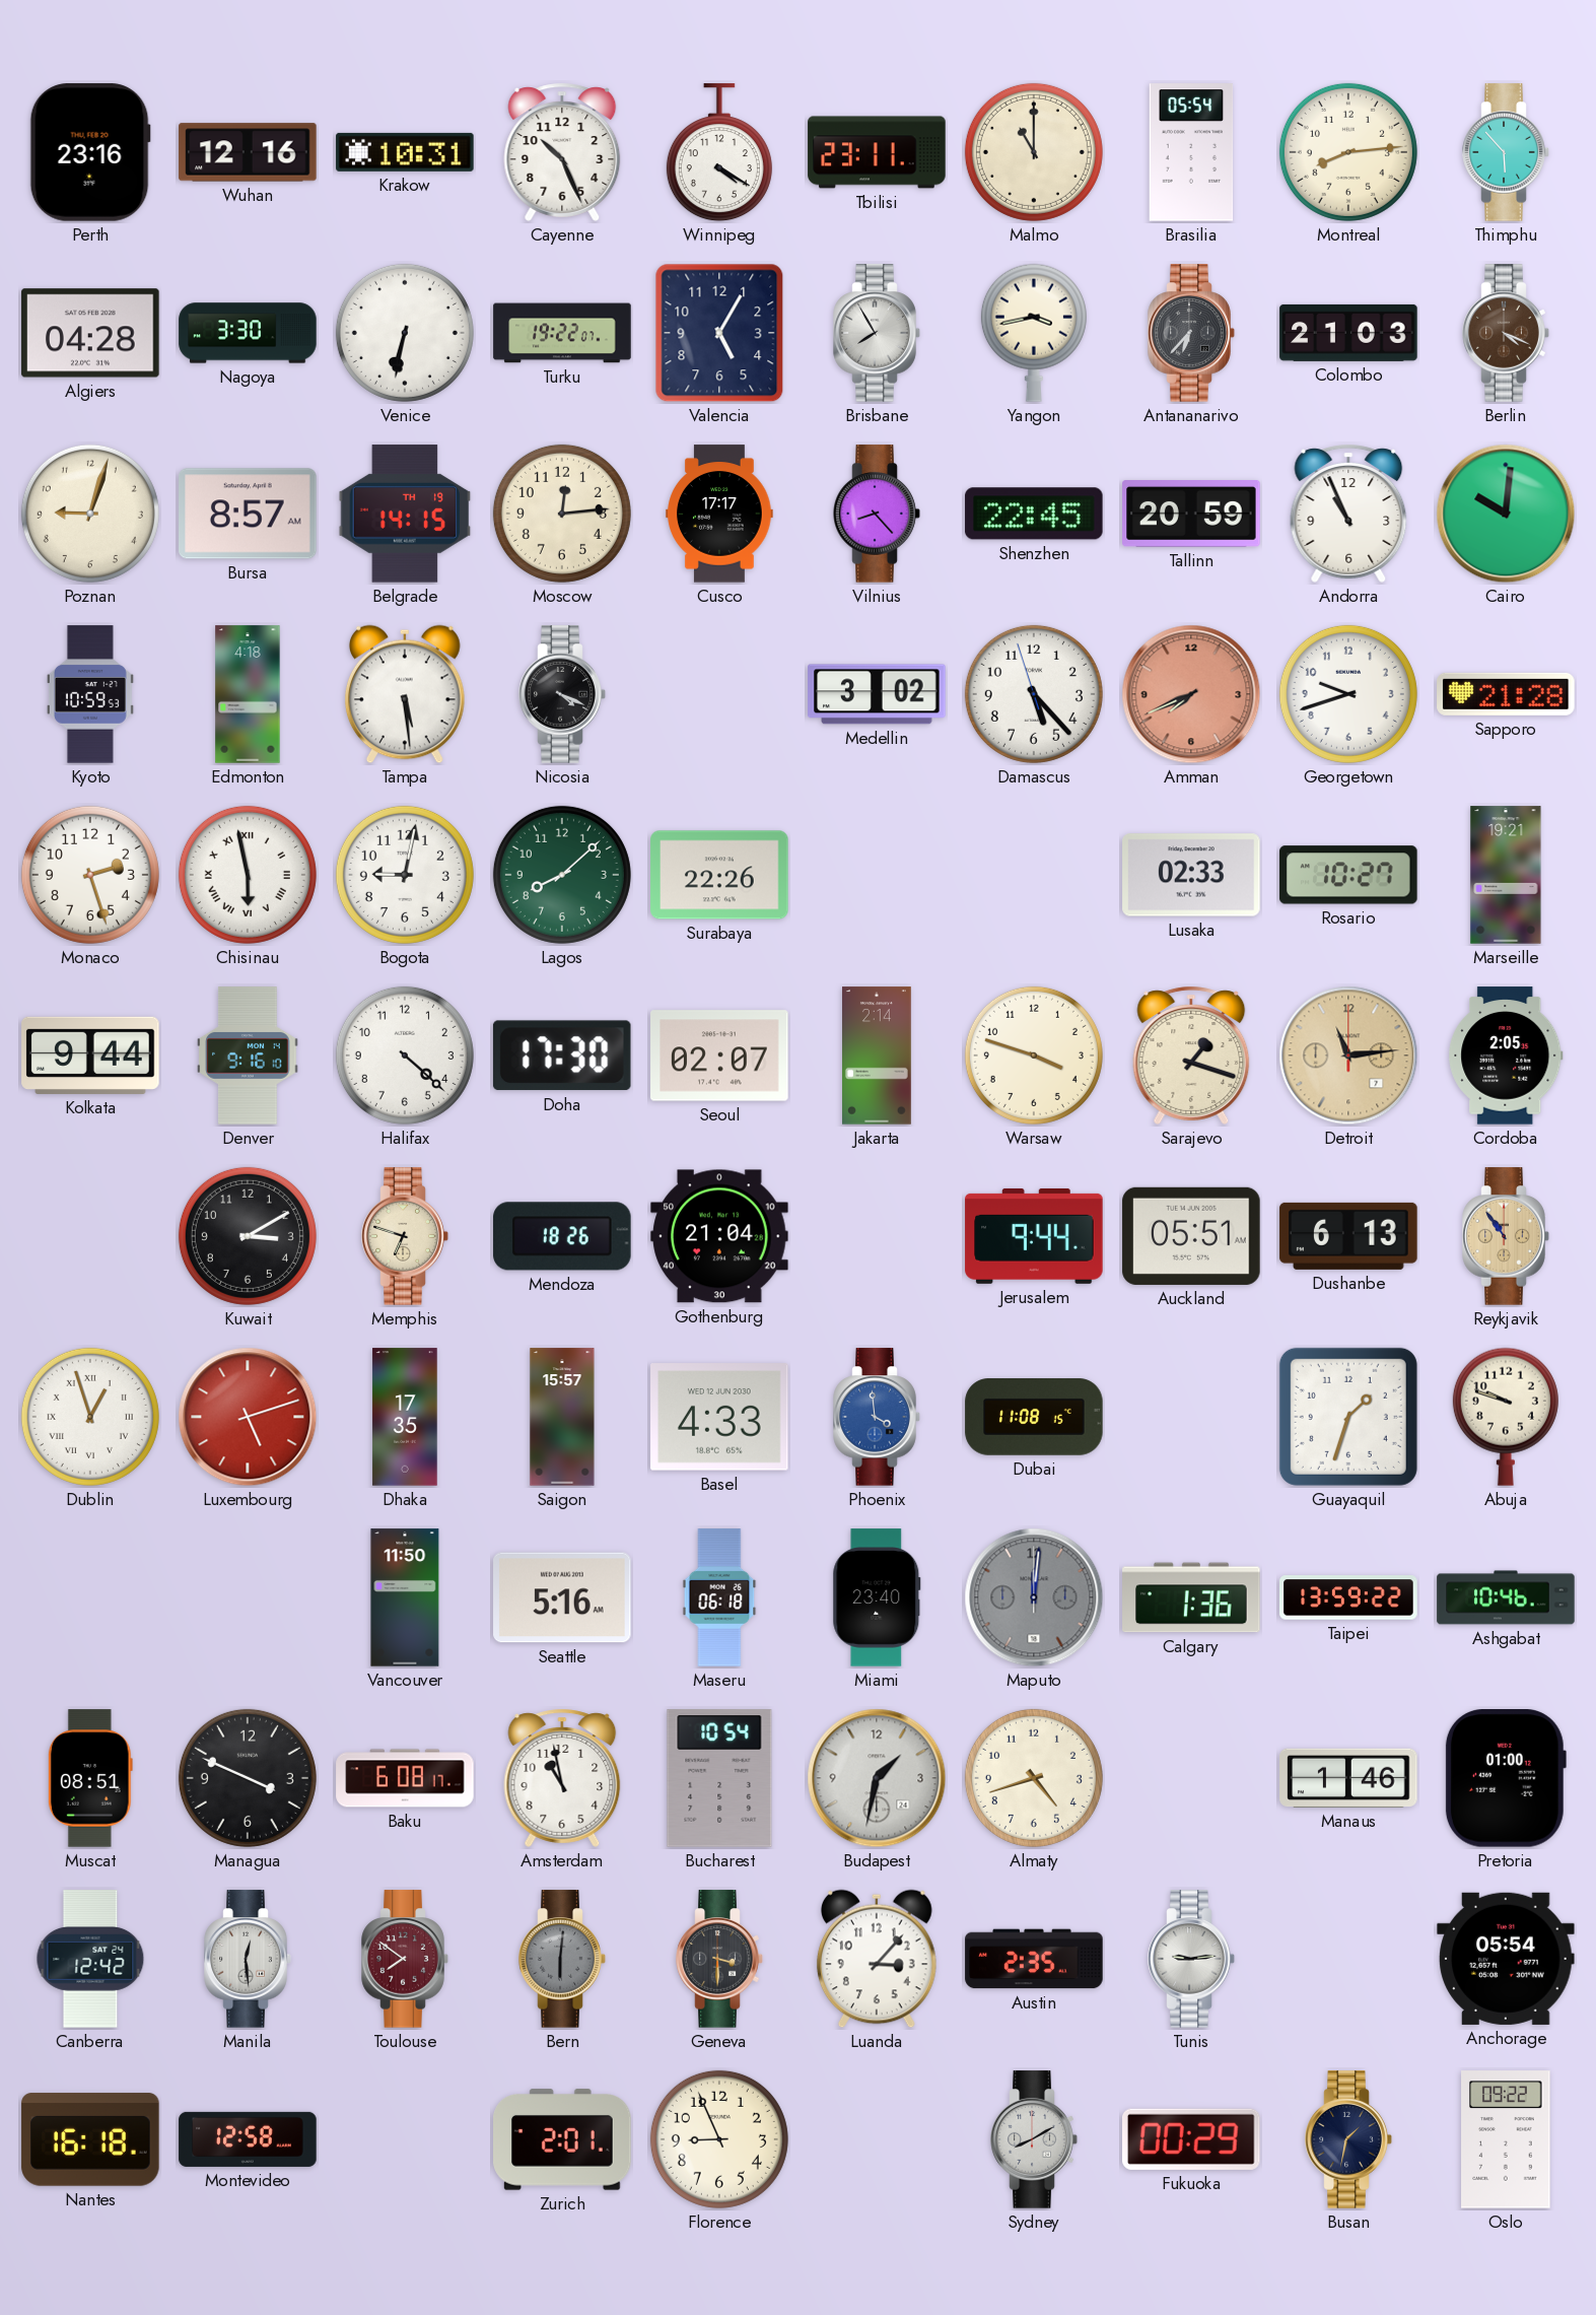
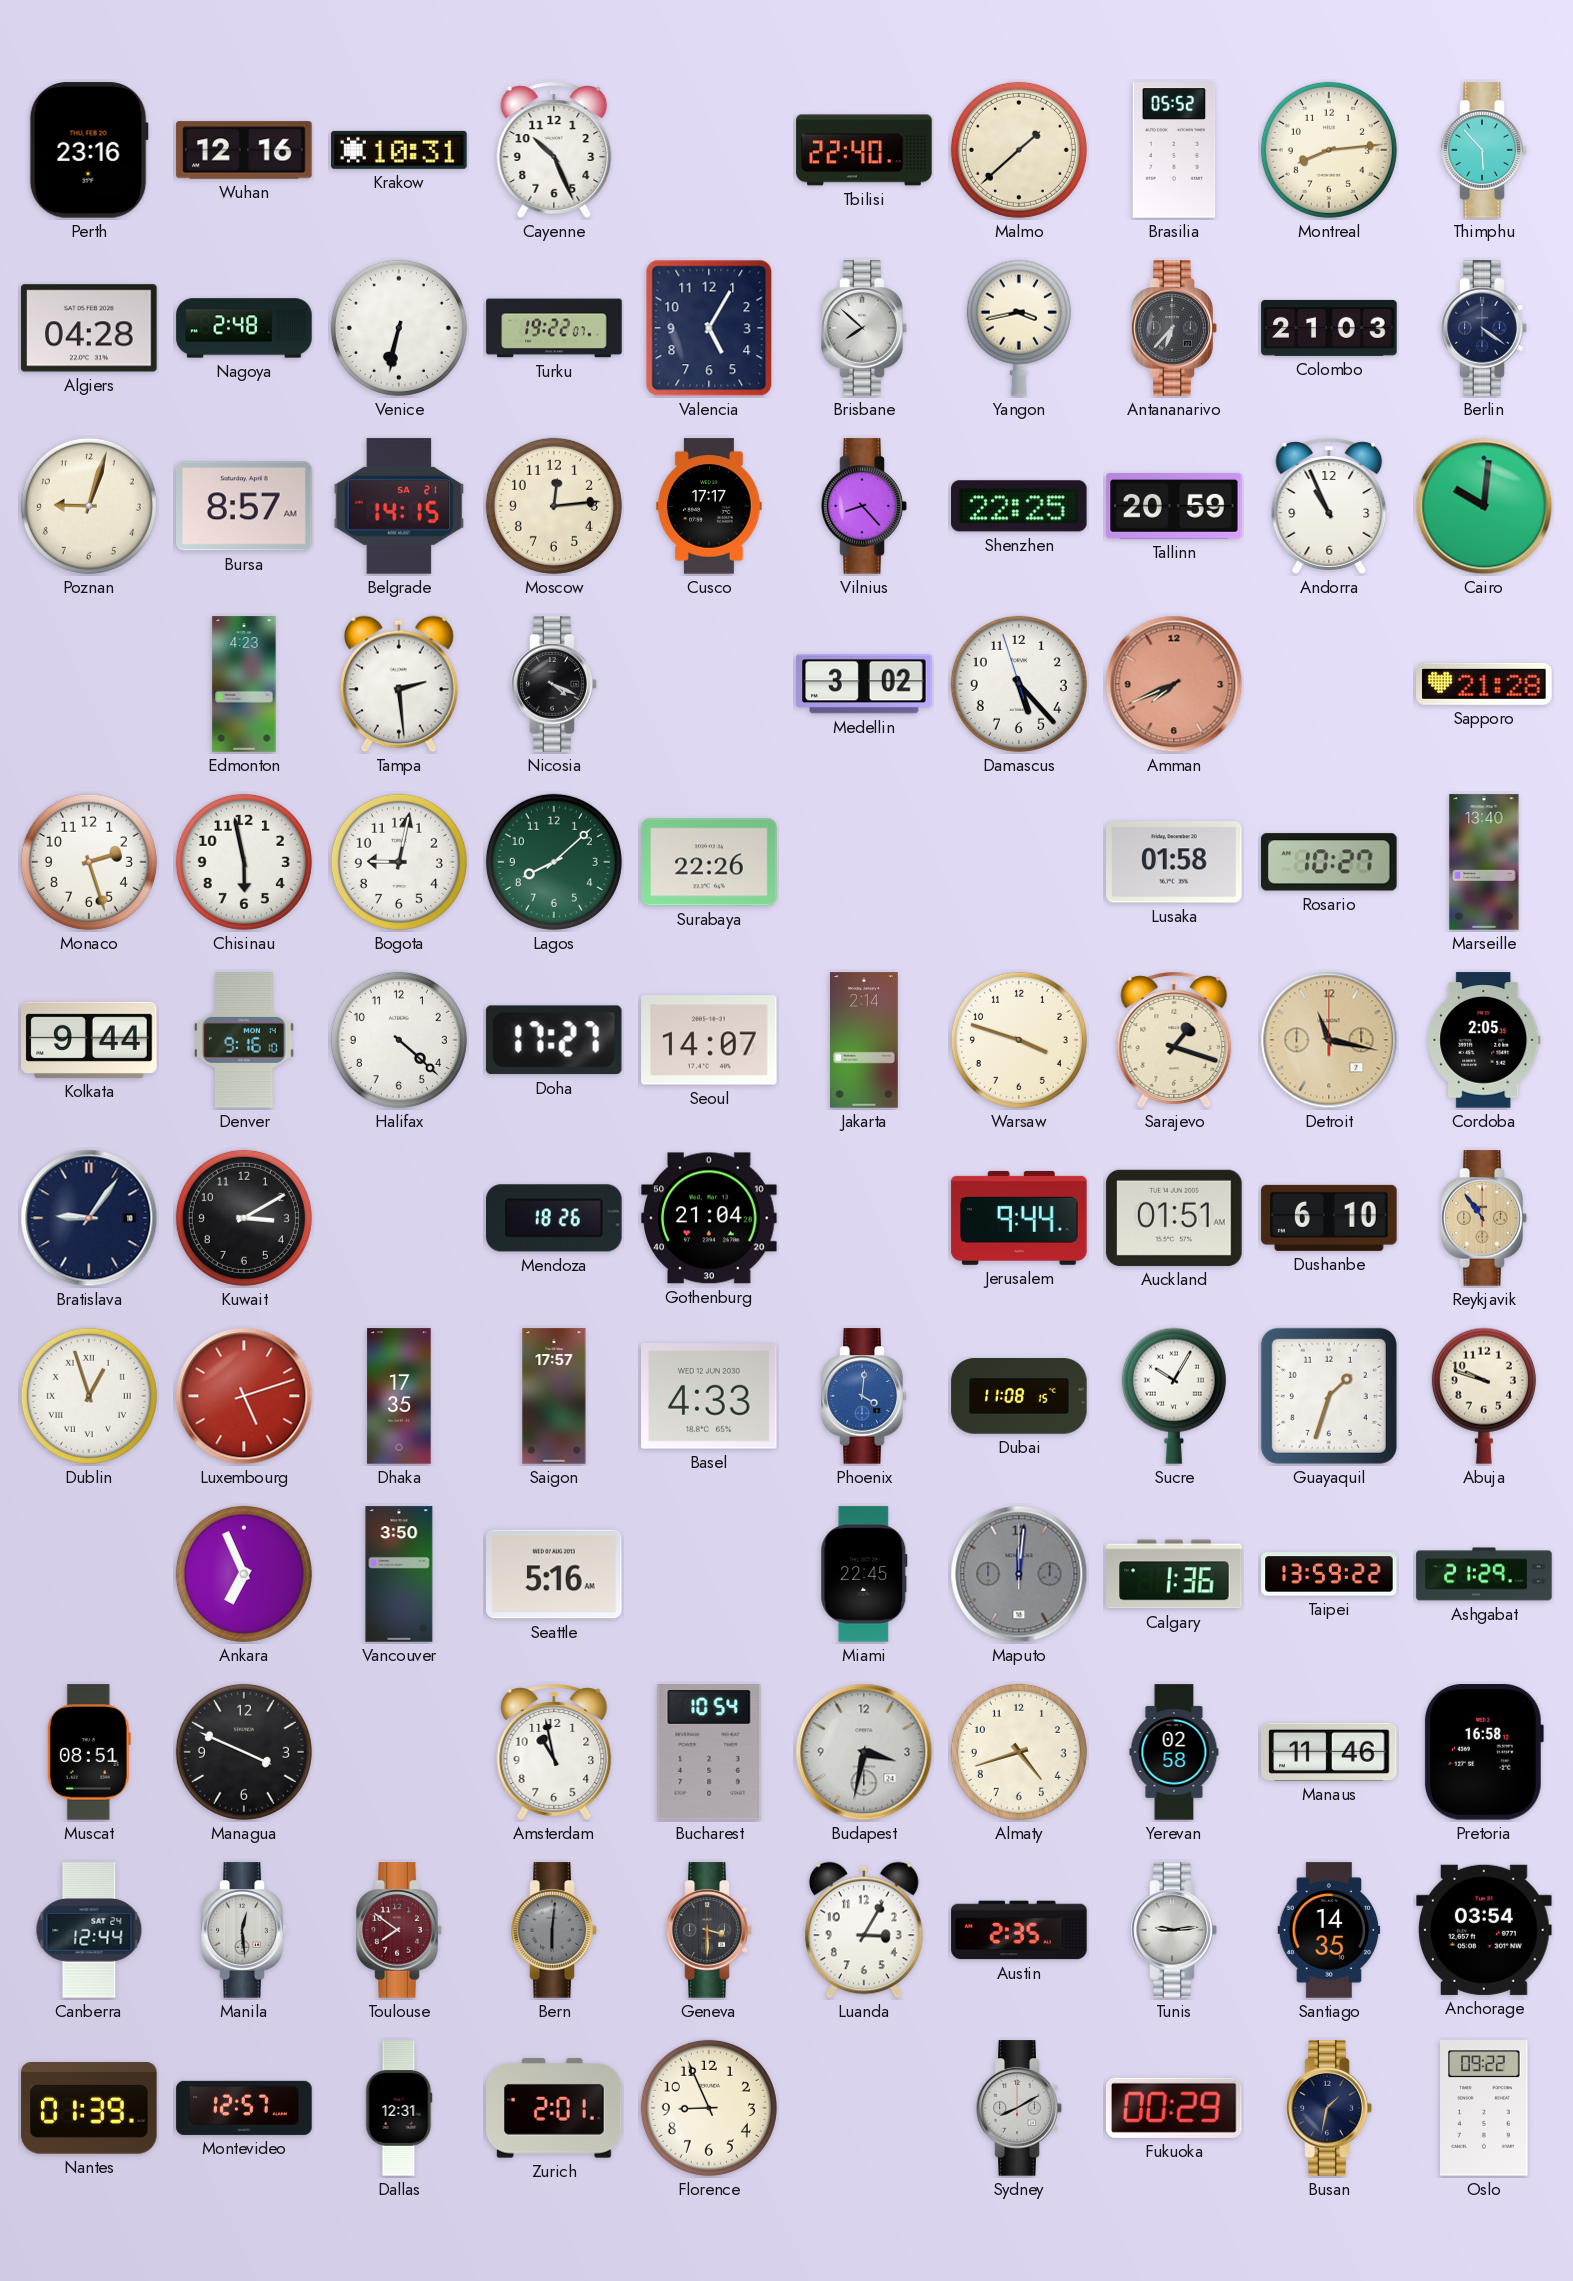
Winnipeg: 4:20 -> none (719, 153)
Tbilisi: 23:11 -> 22:40 (864, 150)
Malmo: 11:00 -> 1:38 (1019, 150)
Brasilia: 05:54 -> 05:52 (1174, 150)
Nagoya: 3:30 -> 2:48 (244, 328)
Brisbane: 7:55 -> 7:52 (864, 328)
Berlin: 4:19 -> 4:21 (1484, 328)
Berlin dial: brown -> navy (1484, 328)
Belgrade date: TH 19 -> SA 21 (399, 506)
Shenzhen: 22:45 -> 22:25 (1019, 506)
Kyoto: 10:59 -> none (90, 694)
Edmonton: 4:18 -> 4:23 (244, 684)
Tampa: 5:29 -> 2:29 (399, 684)
Georgetown: 9:42 -> none (1348, 694)
Chisinau numerals: Roman -> Arabic (244, 862)
Lusaka: 02:33 -> 01:58 (1174, 862)
Marseille: 19:21 -> 13:40 (1484, 862)
Doha: 17:30 -> 17:27 (554, 1040)
Seoul: 02:07 -> 14:07 (709, 1040)
Detroit: 11:14 -> 11:17 (1329, 1040)
Bratislava: none -> 9:06 (89, 1218)
Memphis: 6:48 -> none (405, 1236)
Auckland: 05:51 -> 01:51 (1174, 1218)
Dushanbe: 6:13 -> 6:10 (1329, 1218)
Saigon: 15:57 -> 17:57 (554, 1396)
Phoenix: 3:59 -> 4:01 (864, 1396)
Sucre: none -> 10:05 (1174, 1396)
Ankara: none -> 6:56 (244, 1574)
Vancouver: 11:50 -> 3:50 (399, 1574)
Maseru: 06:18 -> none (719, 1597)
Miami: 23:40 -> 22:45 (864, 1574)
Ashgabat: 10:46 -> 21:29 (1484, 1574)
Baku: 6:08 -> none (405, 1778)
Budapest: 1:32 -> 3:32 (864, 1752)
Yerevan: none -> 02:58 (1174, 1752)
Manaus: 1:46 -> 11:46 (1329, 1752)
Pretoria: 01:00 -> 16:58 (1483, 1753)
Canberra: 12:42 -> 12:44 (89, 1930)
Luanda: 3:07 -> 3:05 (864, 1930)
Santiago: none -> 14:35 (1329, 1930)
Anchorage: 05:54 -> 03:54 (1484, 1930)
Nantes: 16:18 -> 01:39 (89, 2108)
Montevideo: 12:58 -> 12:57 (244, 2108)
Dallas: none -> 12:31 (399, 2108)
